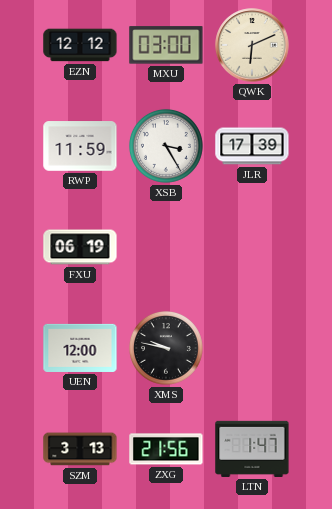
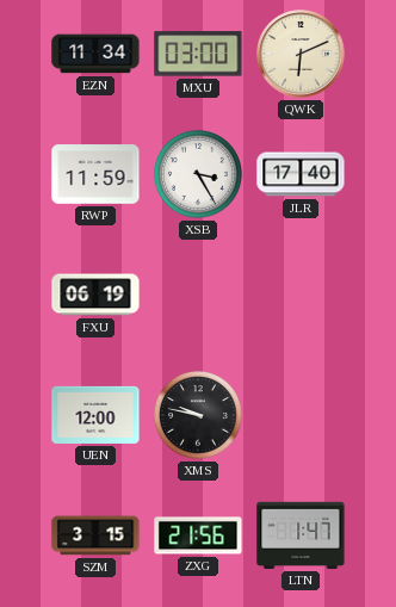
EZN: 12:12 -> 11:34 (95, 54)
JLR: 17:39 -> 17:40 (301, 174)
SZM: 3:13 -> 3:15 (95, 535)
